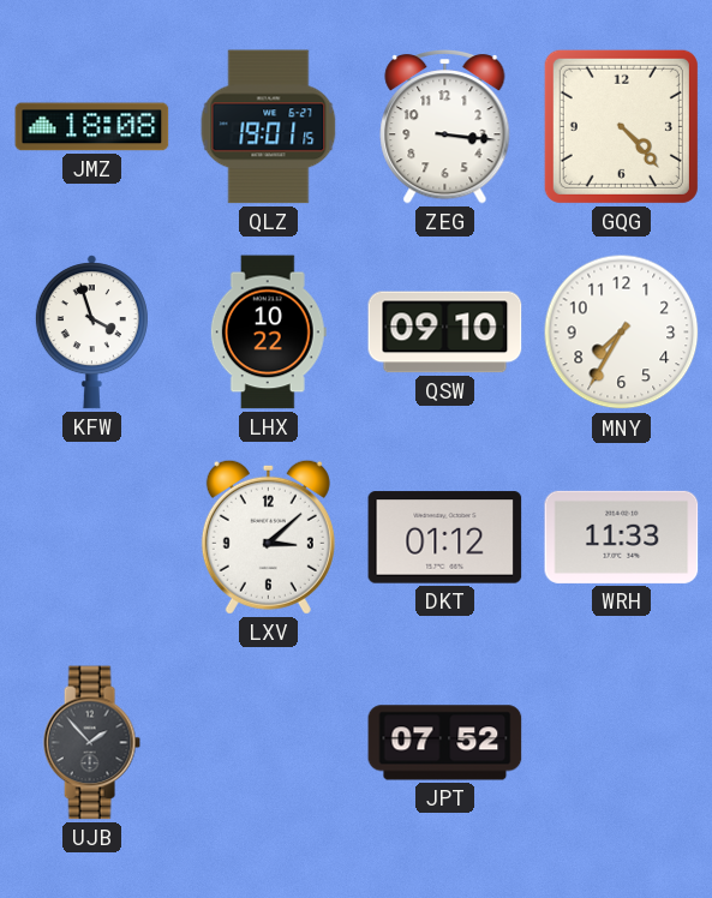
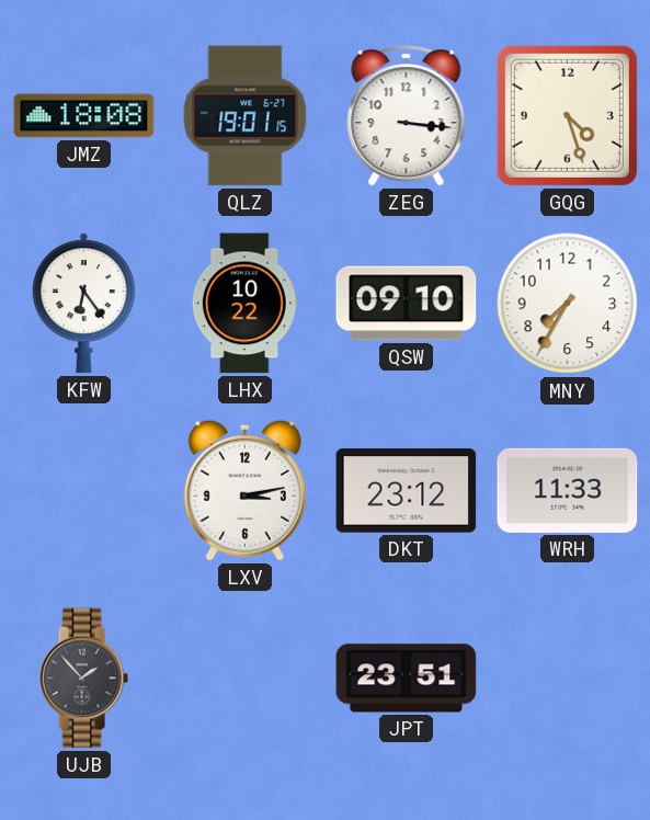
GQG: 4:23 -> 4:27 (567, 115)
KFW: 3:57 -> 6:24 (83, 304)
LXV: 3:08 -> 3:13 (244, 490)
DKT: 01:12 -> 23:12 (407, 491)
JPT: 07:52 -> 23:51 (407, 679)
